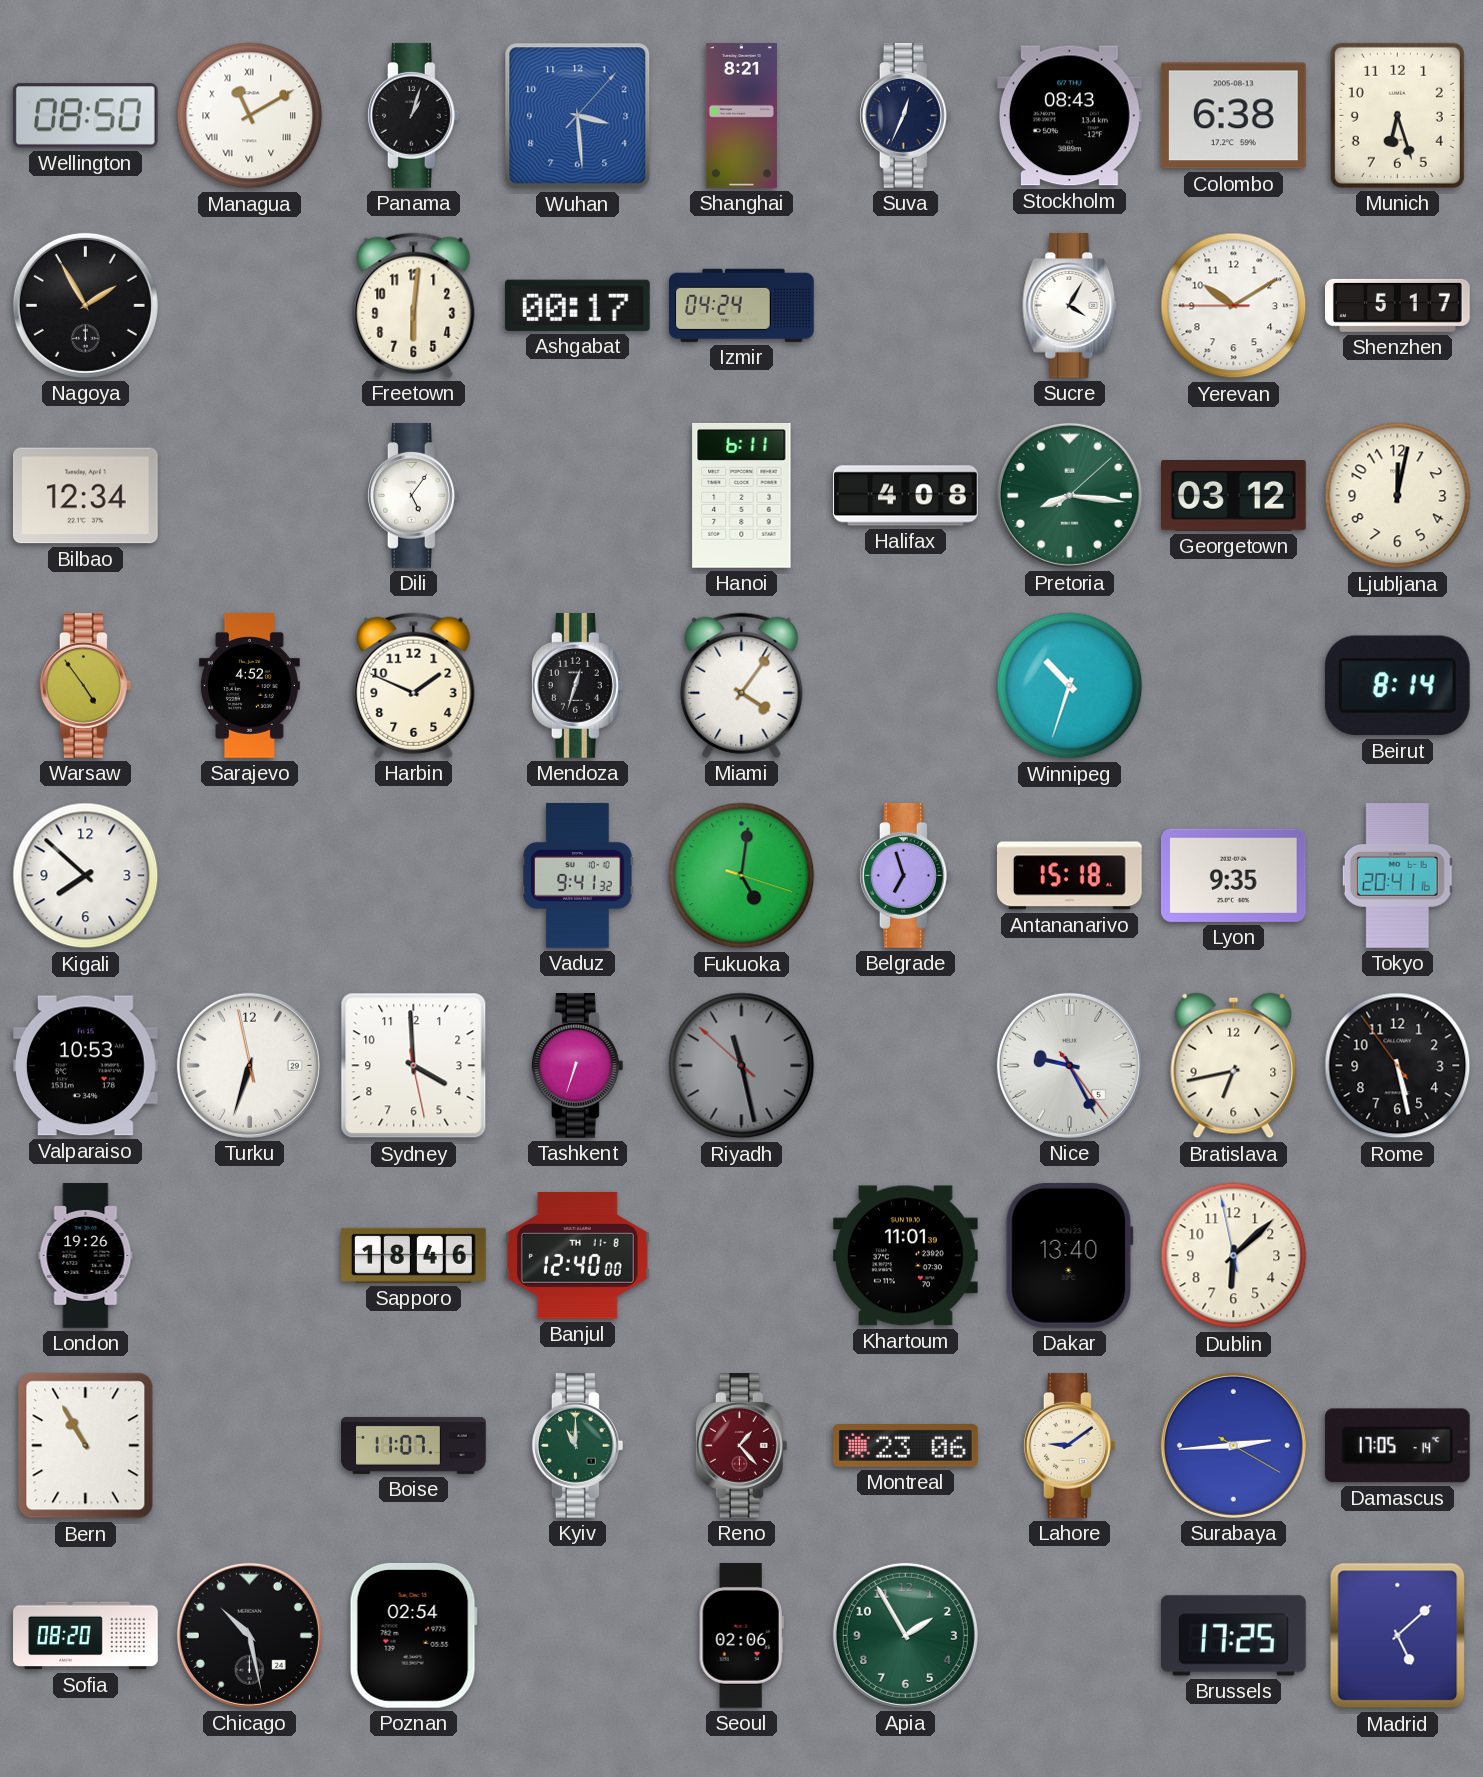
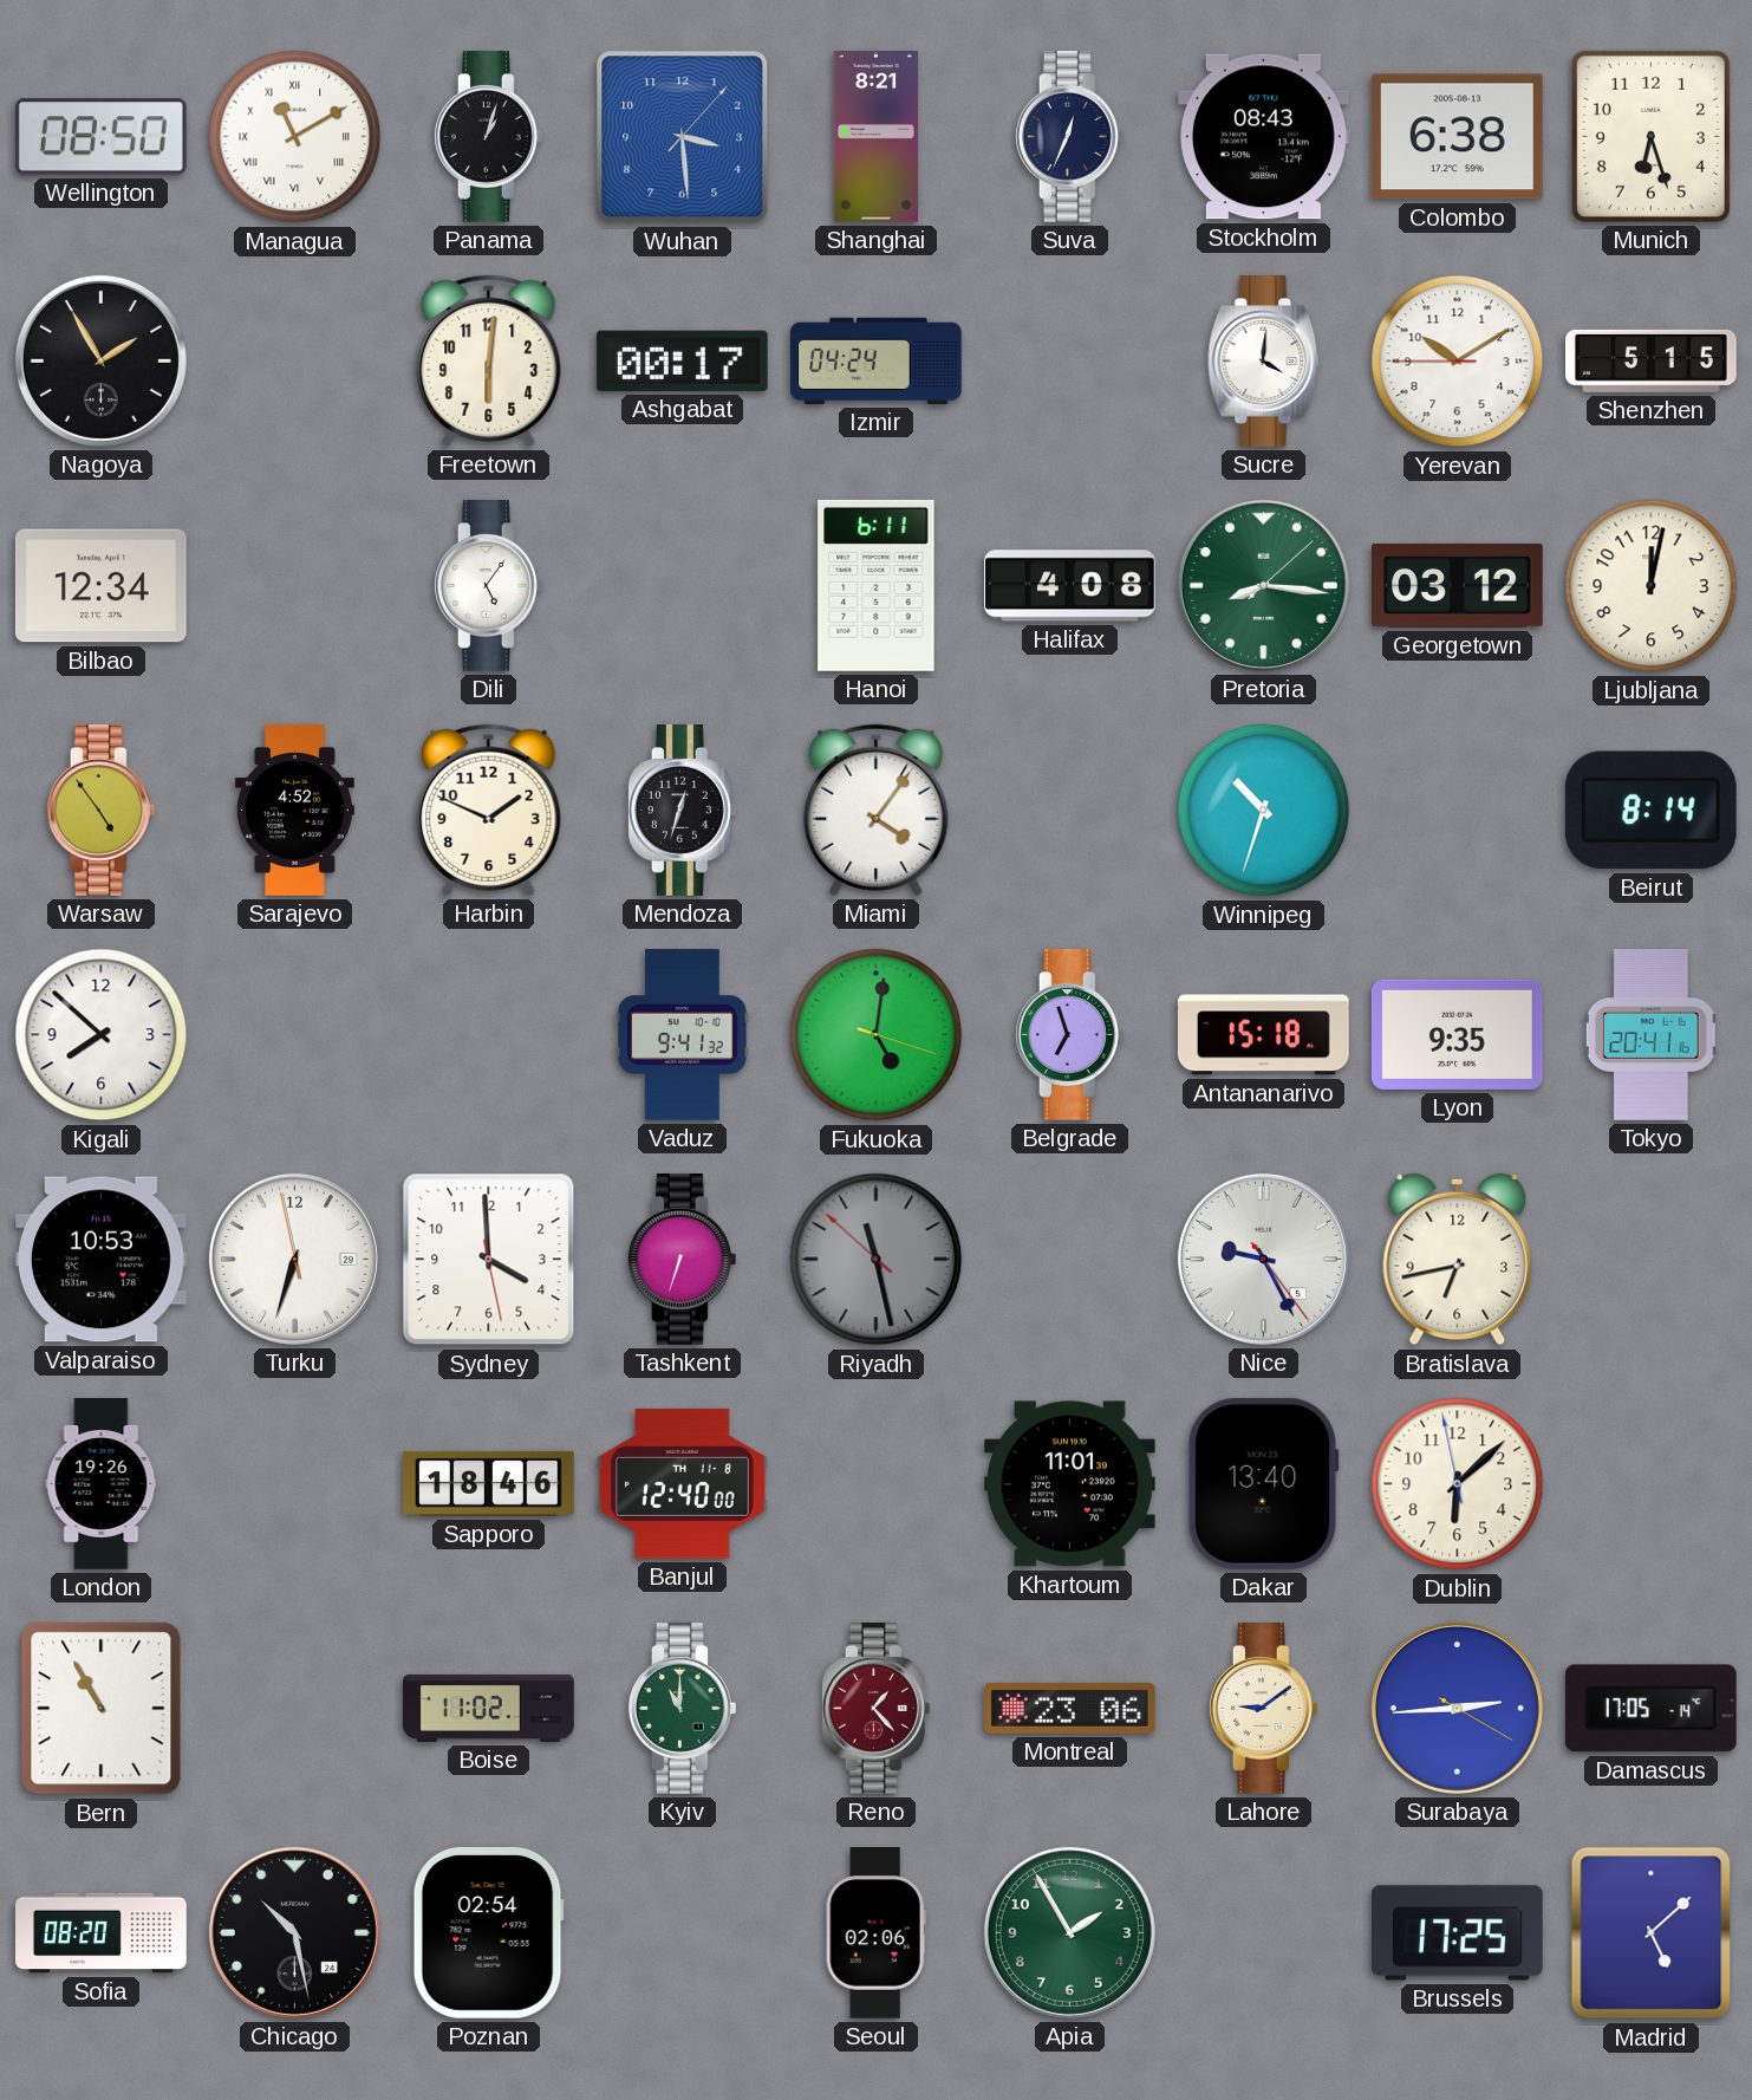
Sucre: 4:05 -> 4:01 (1264, 362)
Shenzhen: 5:17 -> 5:15 (1652, 360)
Rome: 5:27 -> none (1398, 1066)
Boise: 11:07 -> 11:02 (489, 1708)
